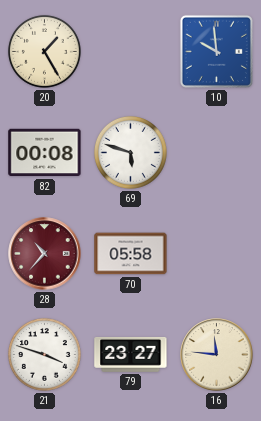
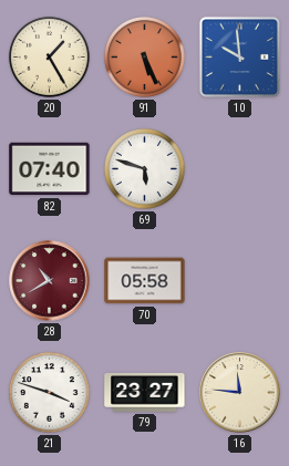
91: none -> 5:26 (144, 56)
82: 00:08 -> 07:40 (50, 169)
28: 10:37 -> 10:40 (50, 281)
